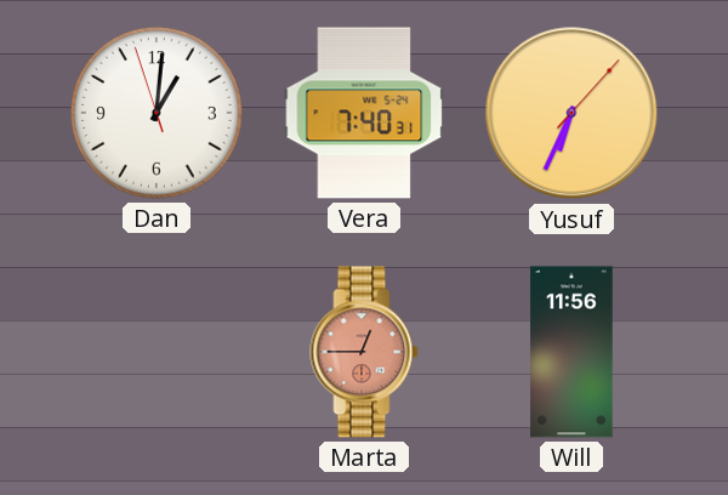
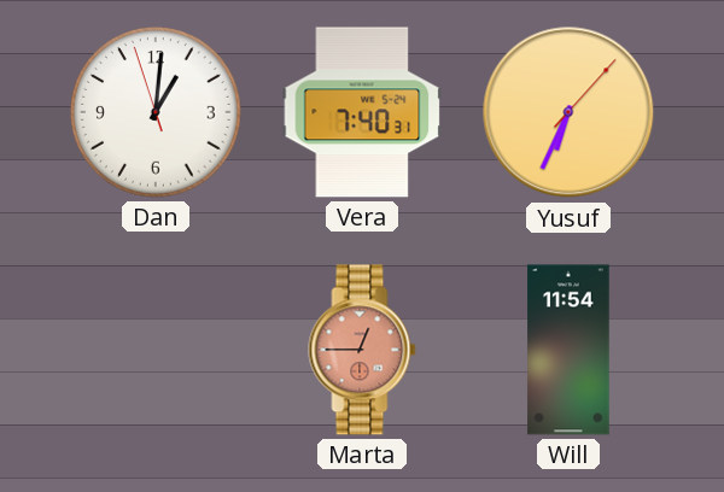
Will: 11:56 -> 11:54 (568, 350)
